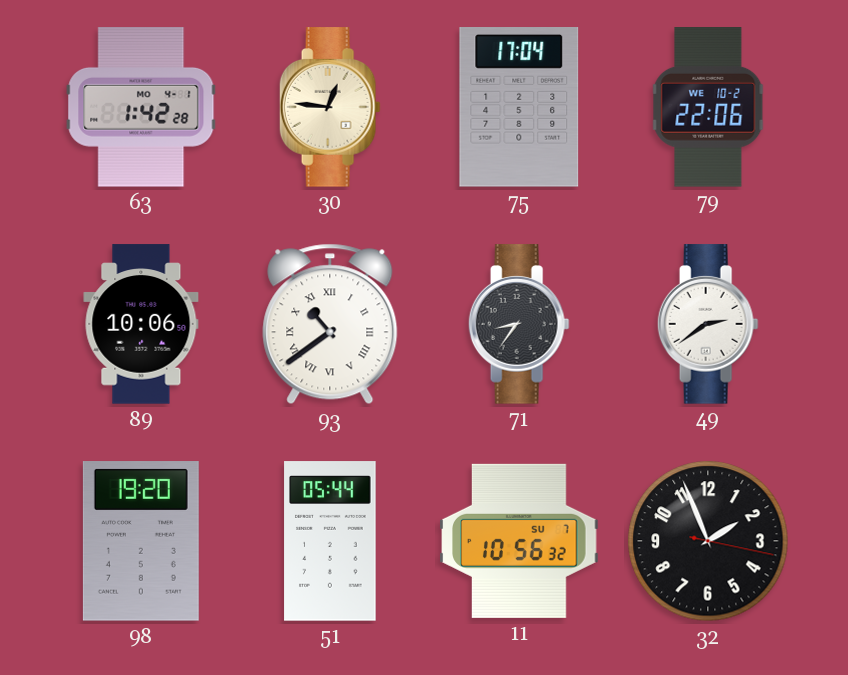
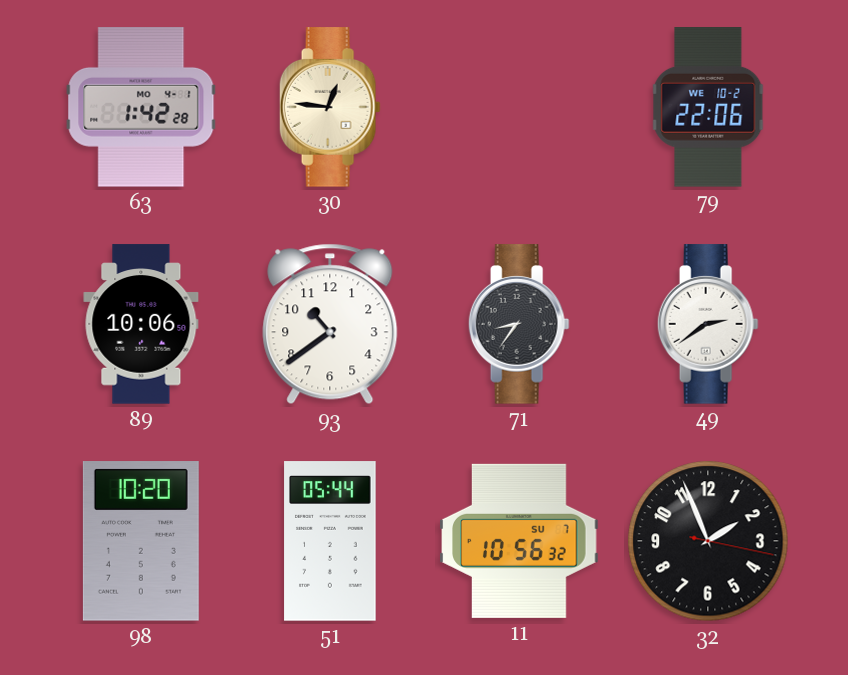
75: 17:04 -> none (519, 108)
93 numerals: Roman -> Arabic (330, 324)
98: 19:20 -> 10:20 (141, 541)
